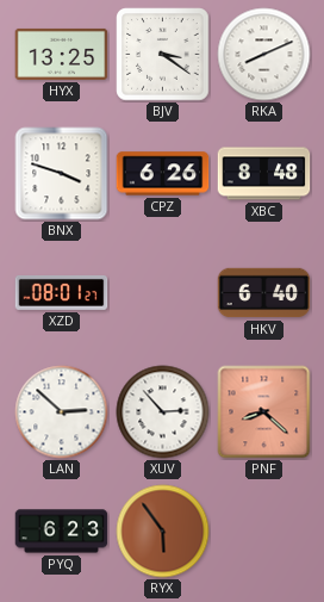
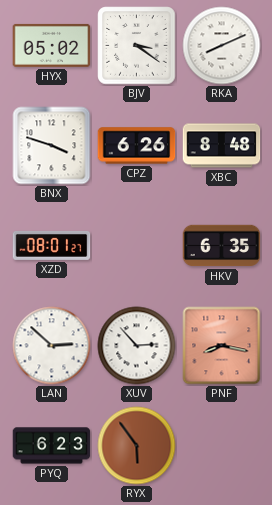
HYX: 13:25 -> 05:02 (52, 45)
HKV: 6:40 -> 6:35 (222, 246)
PNF: 8:22 -> 8:17 (222, 346)
